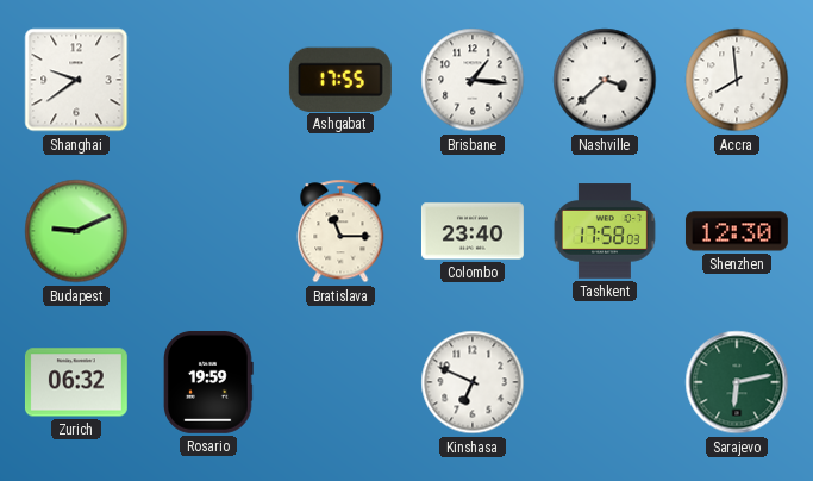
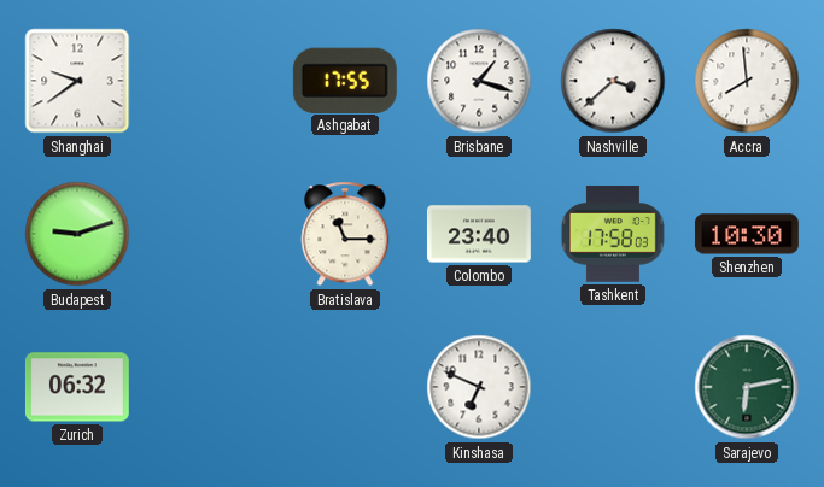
Brisbane: 1:16 -> 1:18 (479, 81)
Budapest: 9:11 -> 9:12 (77, 234)
Shenzhen: 12:30 -> 10:30 (747, 234)
Rosario: 19:59 -> none (208, 382)
